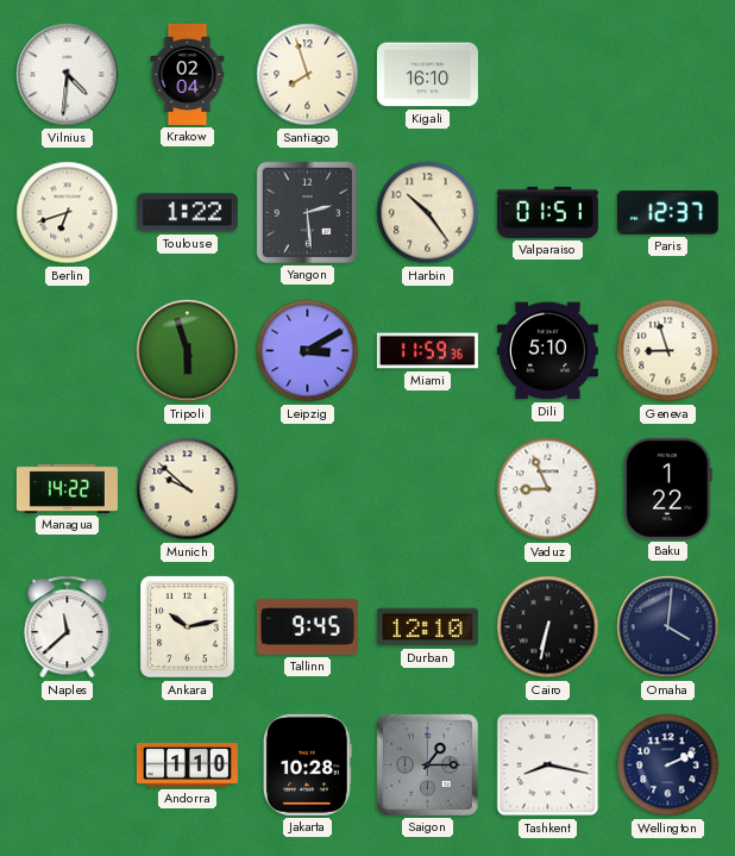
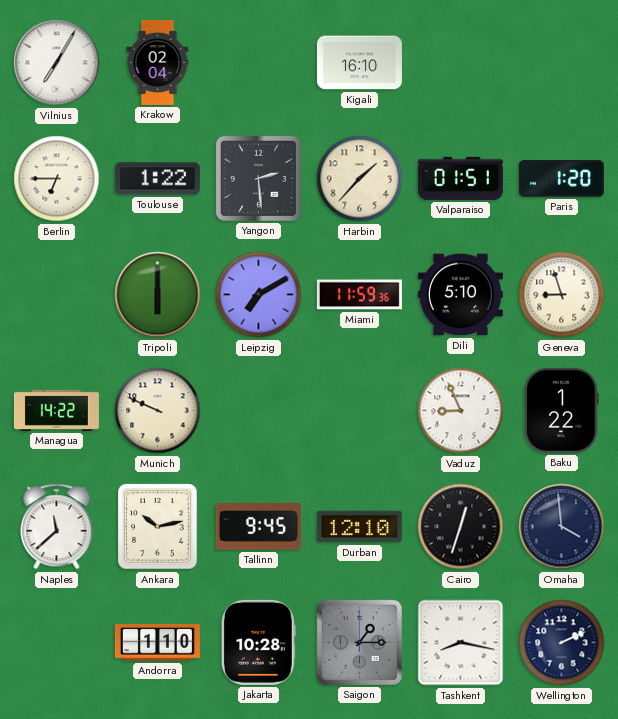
Vilnius: 4:31 -> 7:05 (57, 63)
Santiago: 7:57 -> none (308, 75)
Berlin: 6:42 -> 6:45 (57, 179)
Harbin: 10:24 -> 1:37 (360, 179)
Paris: 12:37 -> 1:20 (561, 179)
Tripoli: 5:57 -> 6:00 (158, 295)
Leipzig: 3:10 -> 7:10 (259, 295)
Munich: 9:52 -> 9:49 (158, 411)
Cairo: 6:32 -> 12:33 (461, 527)
Omaha: 4:01 -> 3:59 (562, 527)
